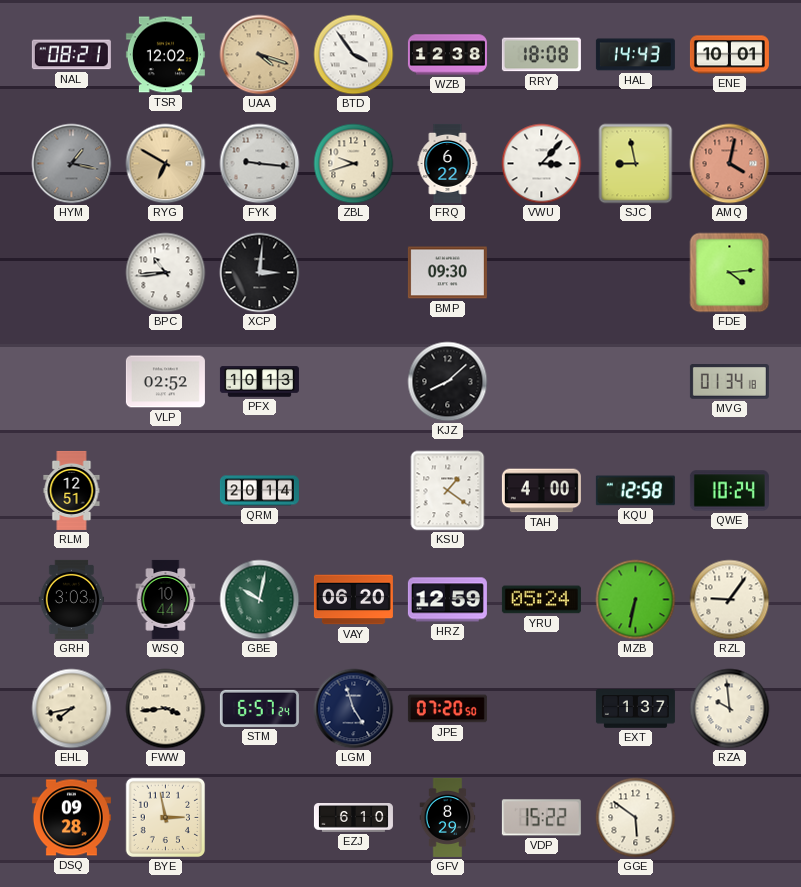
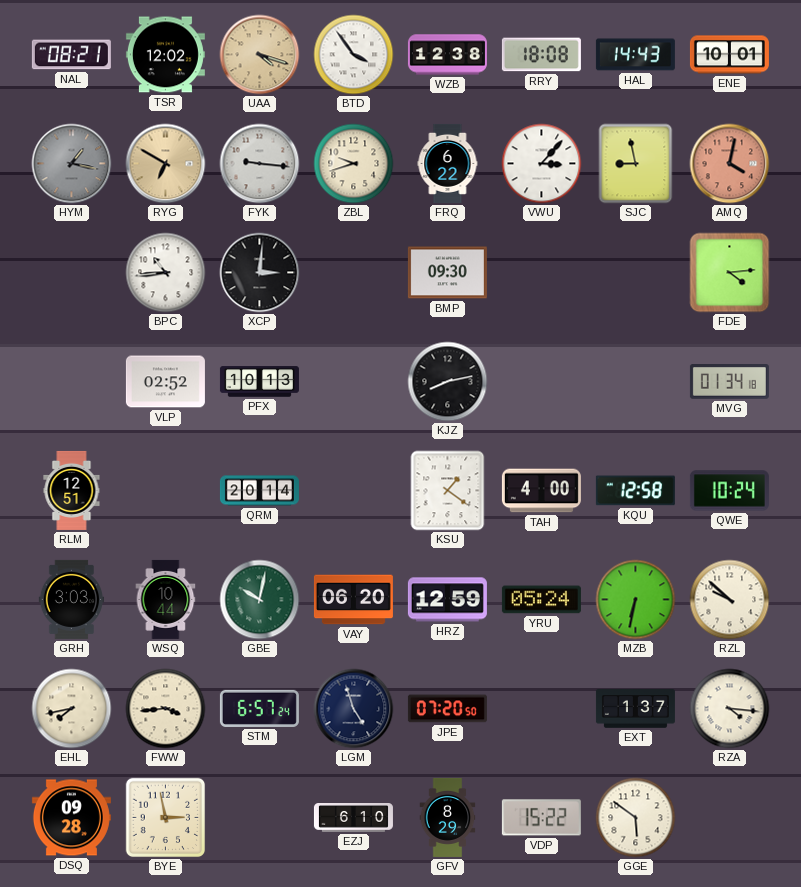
KJZ: 8:08 -> 8:13 (448, 382)
RZL: 9:06 -> 9:52 (730, 600)
RZA: 9:59 -> 4:16 (730, 709)
